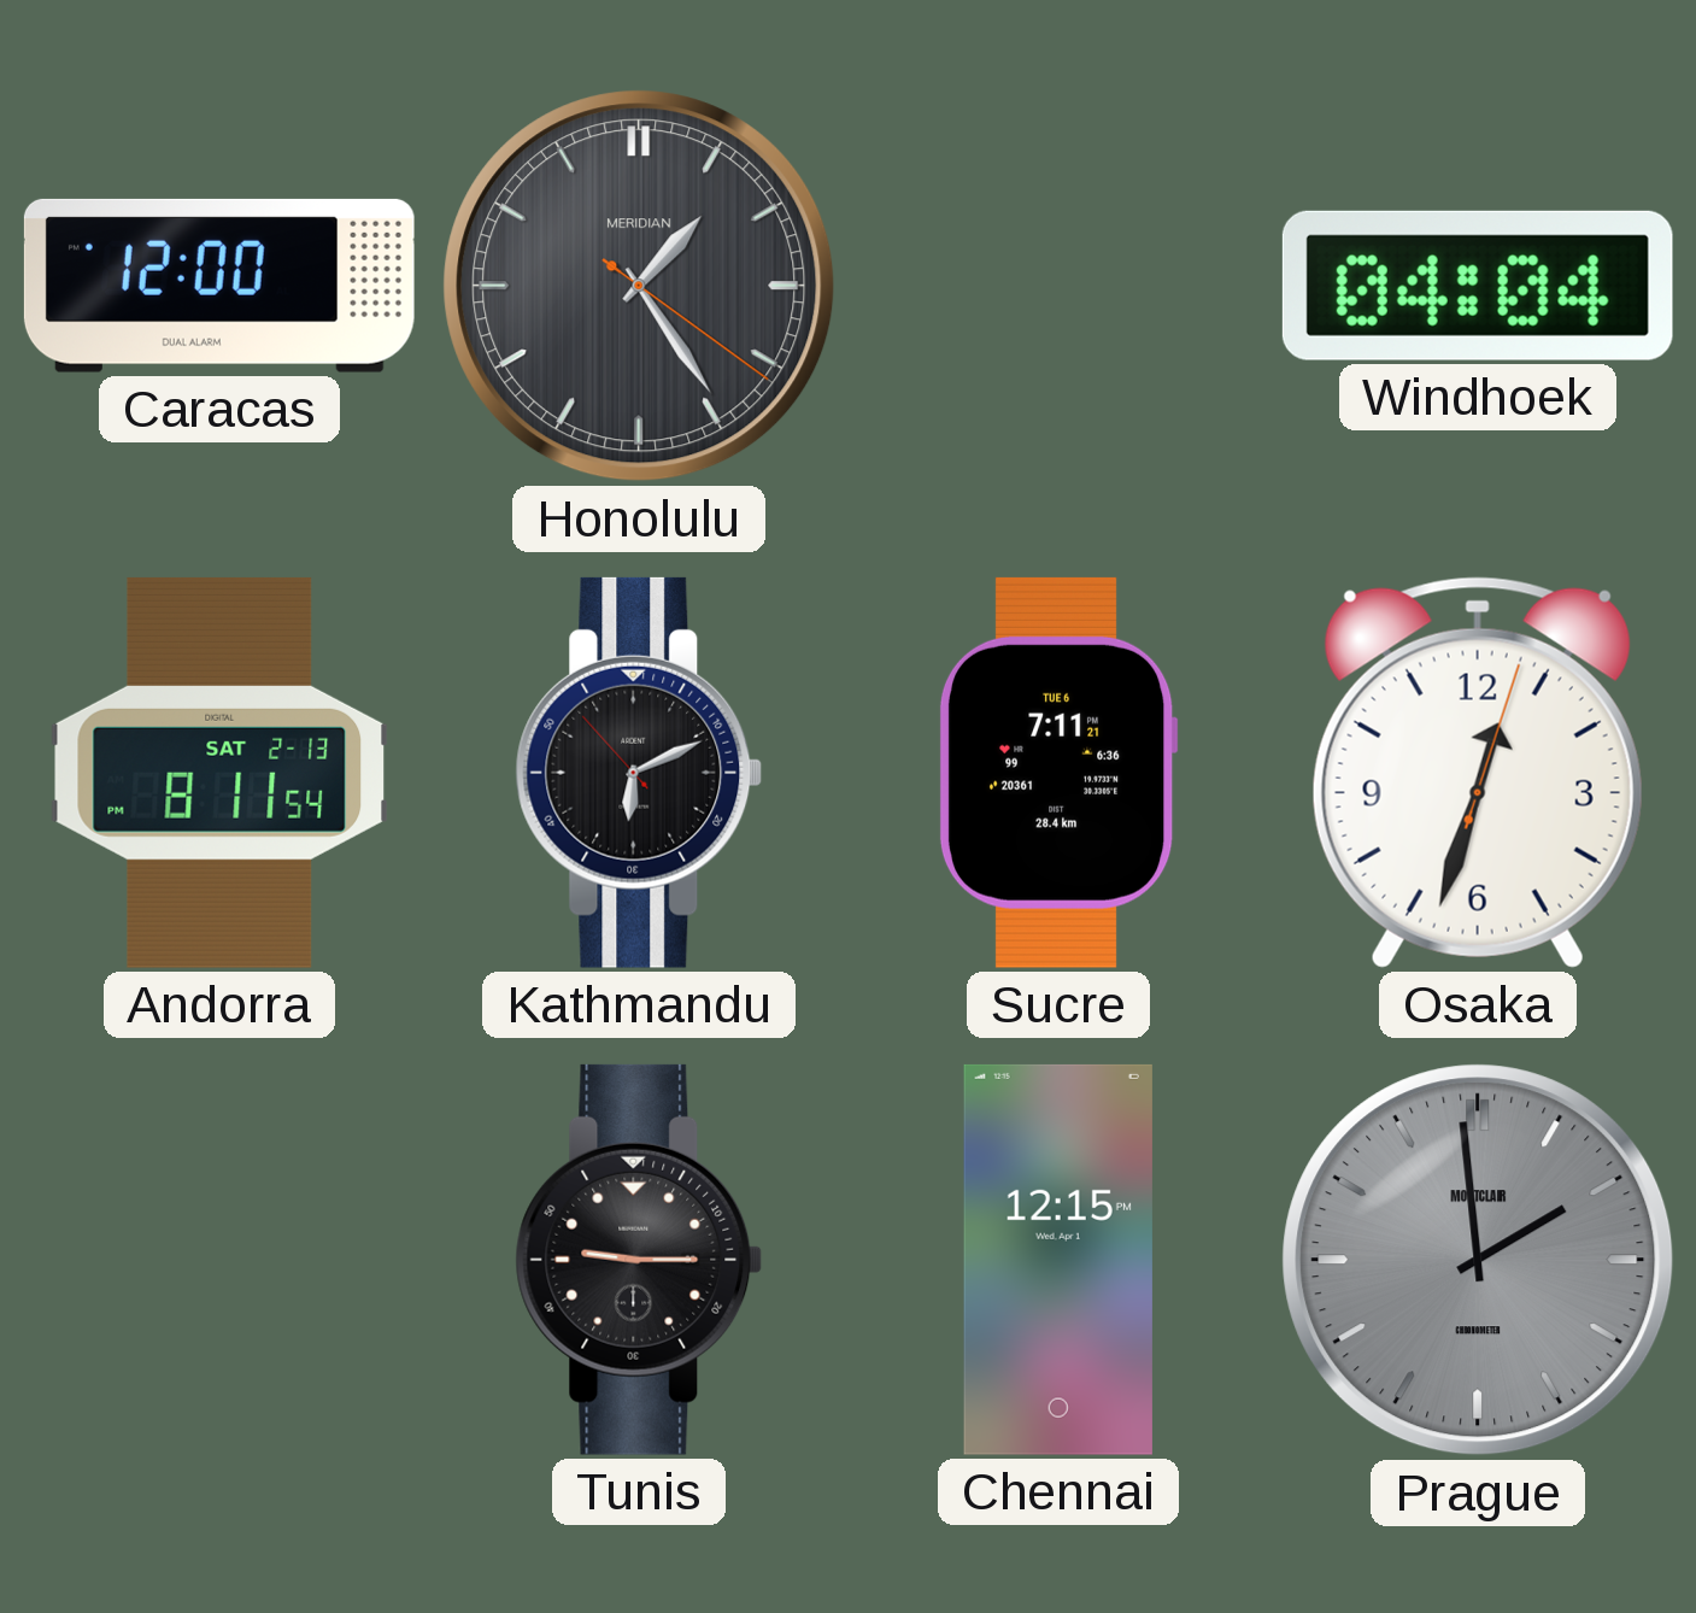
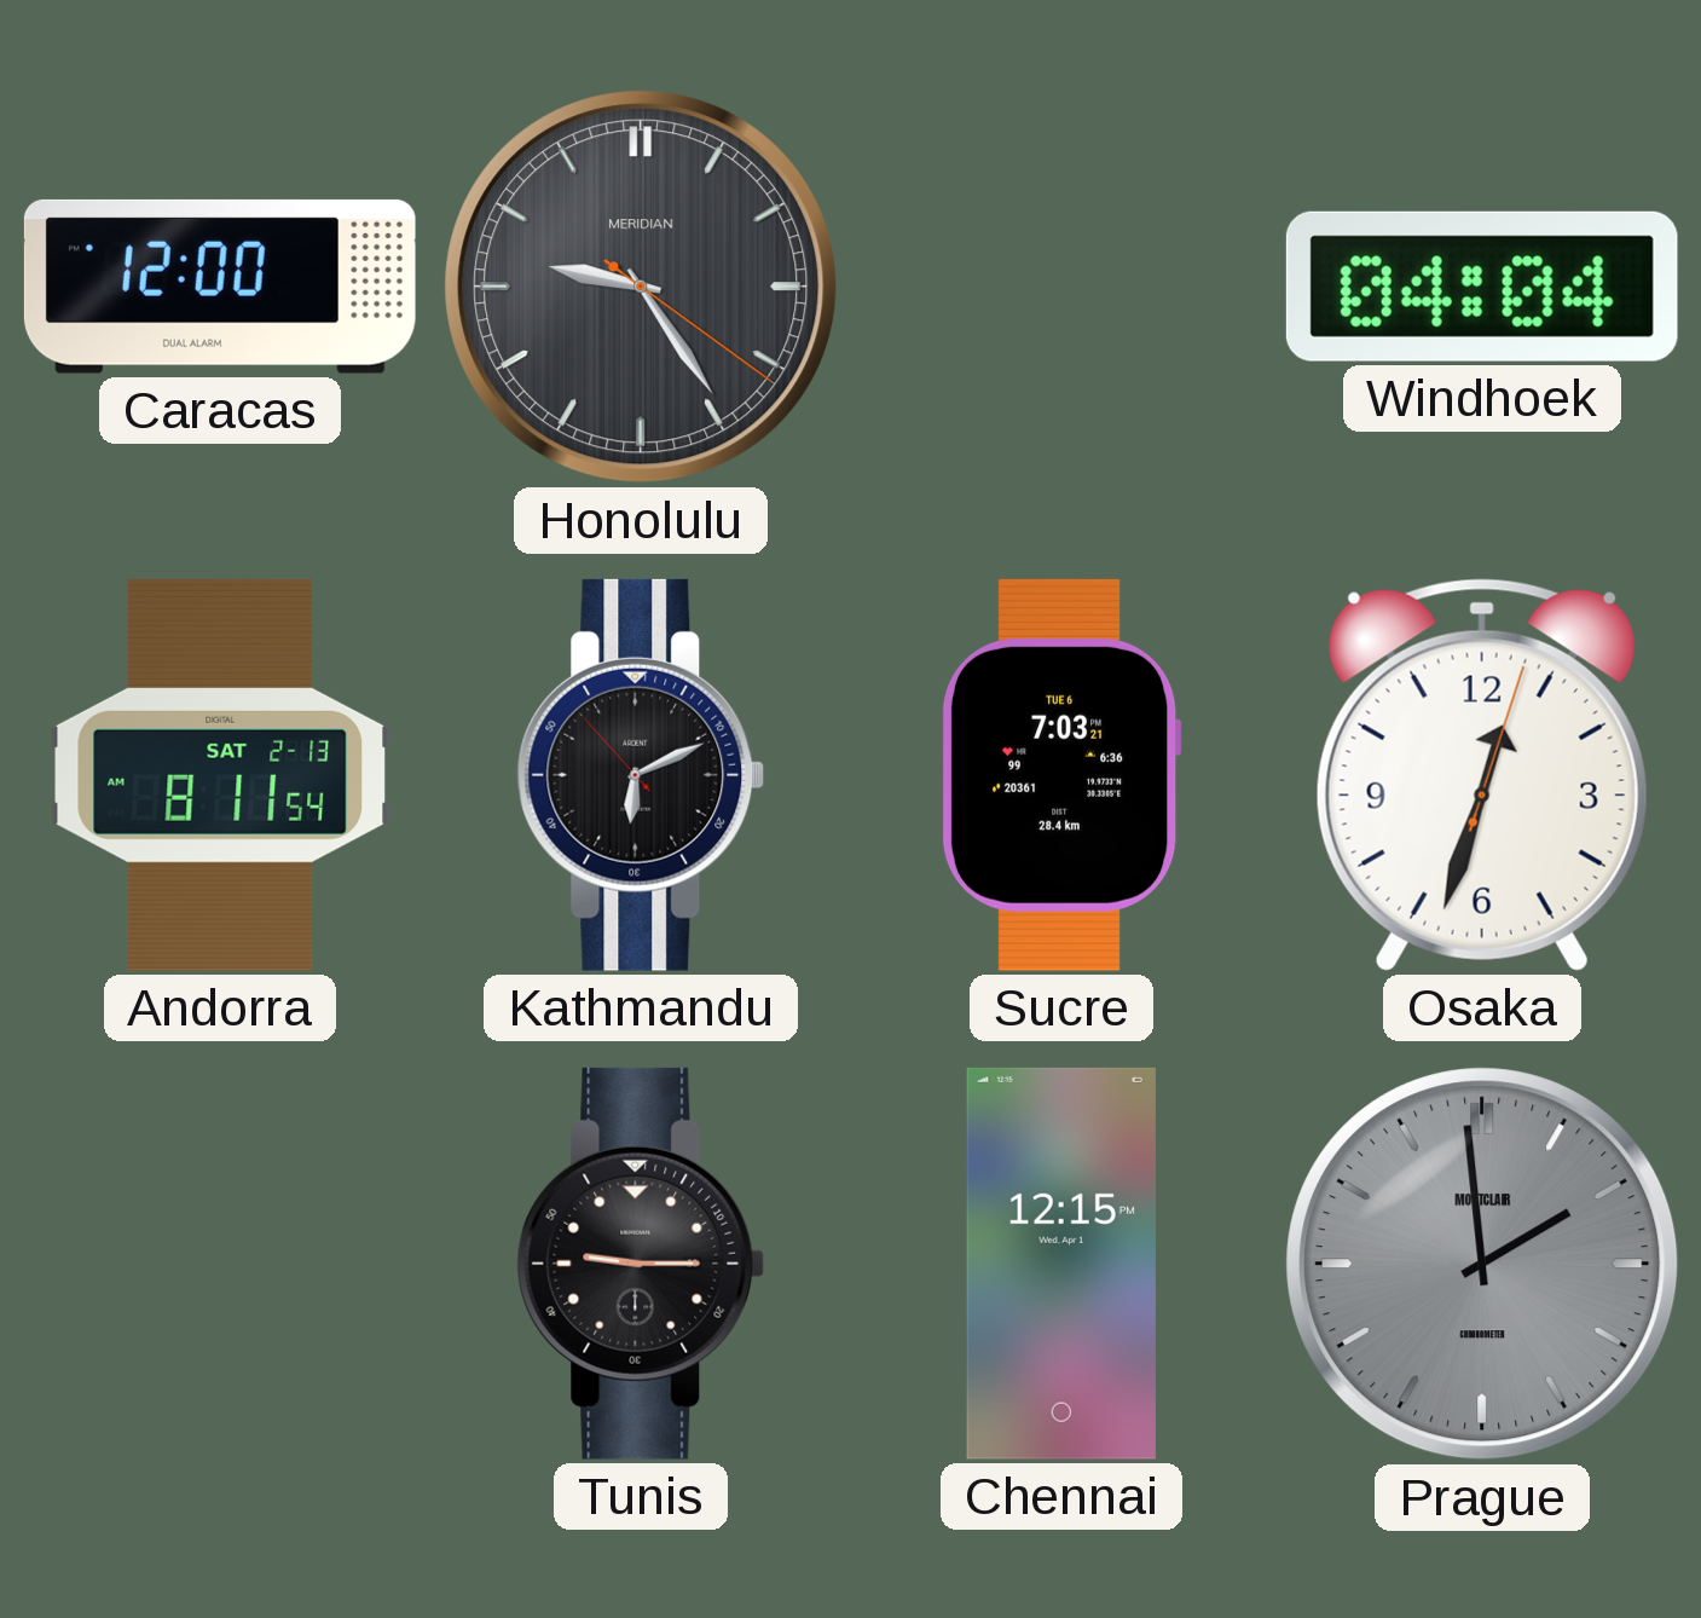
Honolulu: 1:24 -> 9:24 (641, 287)
Andorra: 8:11:54 PM -> 8:11:54 AM (220, 775)
Sucre: 7:11 -> 7:03 (1061, 775)
